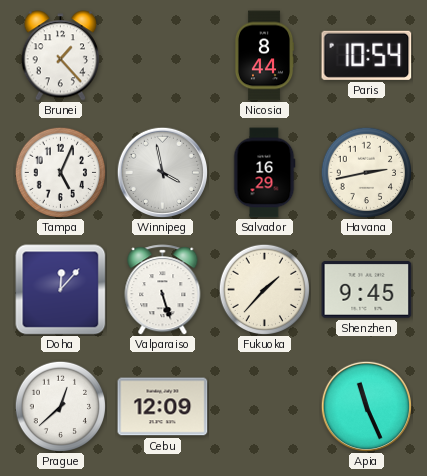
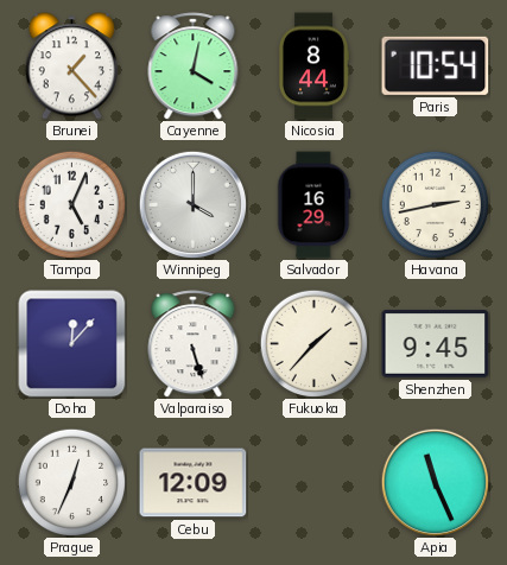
Cayenne: none -> 4:02 (194, 66)
Winnipeg: 3:58 -> 4:00 (192, 204)
Prague: 12:38 -> 12:34 (71, 482)
